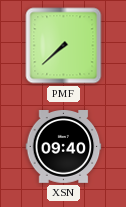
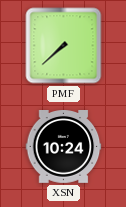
XSN: 09:40 -> 10:24 (64, 147)
